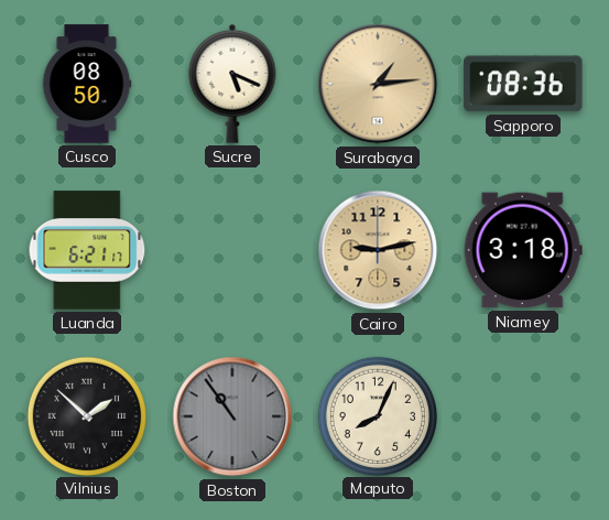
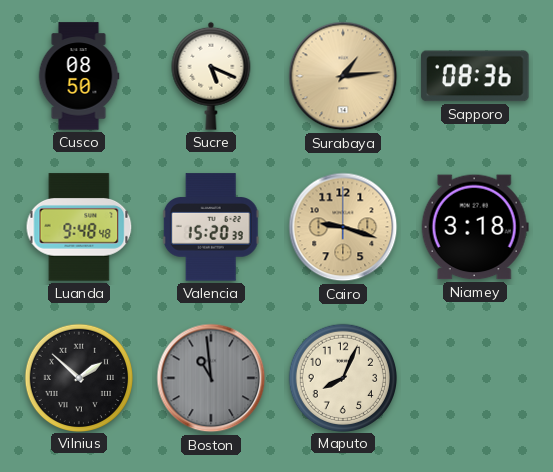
Luanda: 6:21 -> 9:48 (79, 227)
Valencia: none -> 15:20 (211, 227)
Cairo: 9:13 -> 9:18 (343, 227)
Boston: 10:54 -> 10:59 (211, 378)
